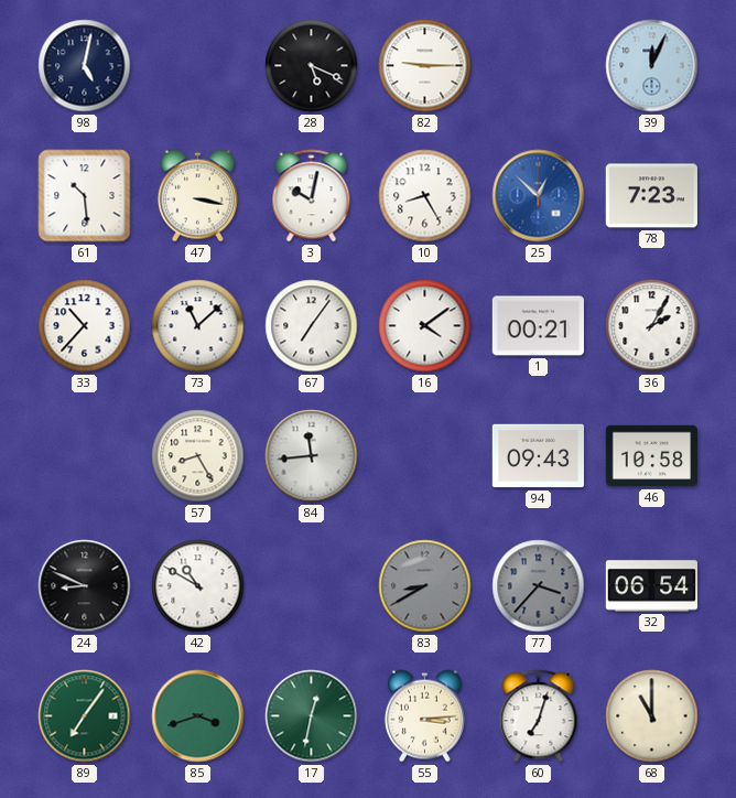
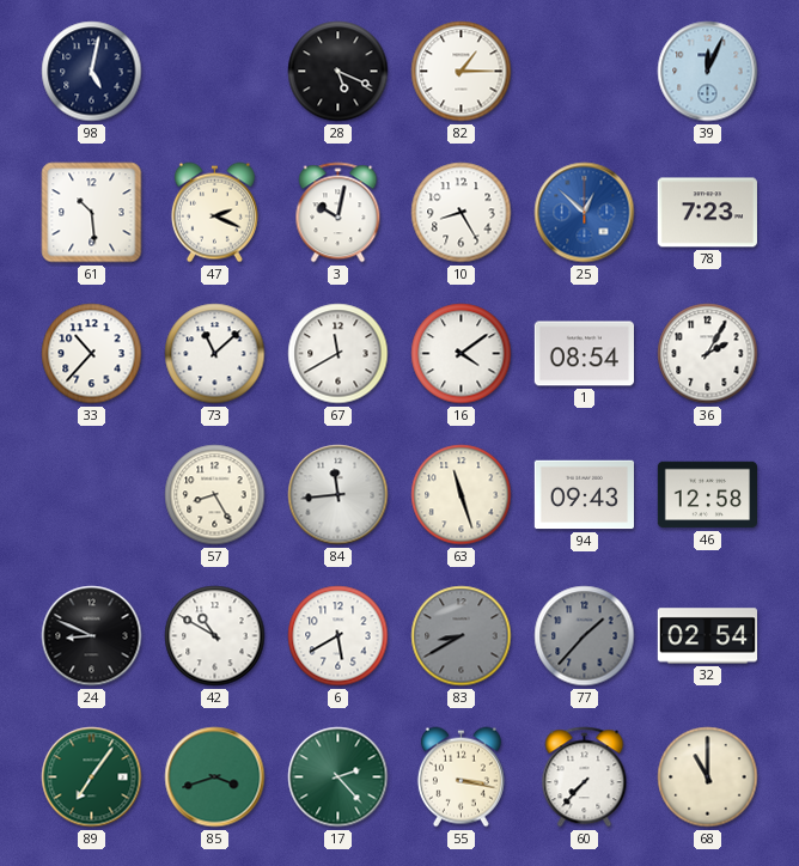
82: 9:15 -> 1:15 (462, 72)
47: 3:17 -> 2:19 (214, 213)
67: 7:06 -> 11:40 (338, 354)
1: 00:21 -> 08:54 (584, 354)
63: none -> 11:27 (462, 495)
46: 10:58 -> 12:58 (707, 495)
6: none -> 5:40 (338, 636)
77: 3:37 -> 1:37 (585, 636)
32: 06:54 -> 02:54 (708, 636)
17: 12:32 -> 2:23 (338, 777)
55: 3:14 -> 3:17 (461, 777)
60: 7:03 -> 7:37 (585, 777)
